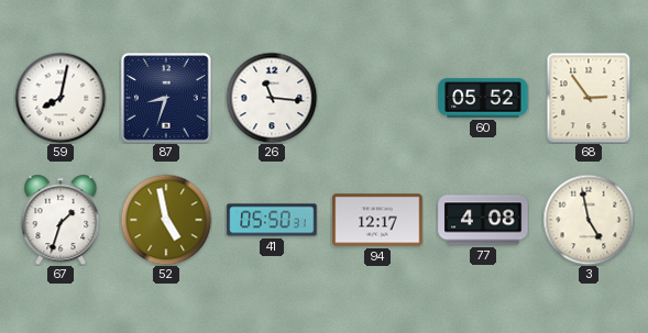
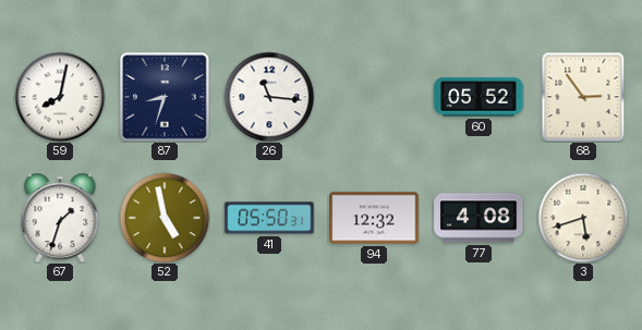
94: 12:17 -> 12:32 (374, 218)
3: 4:58 -> 5:42 (583, 218)
